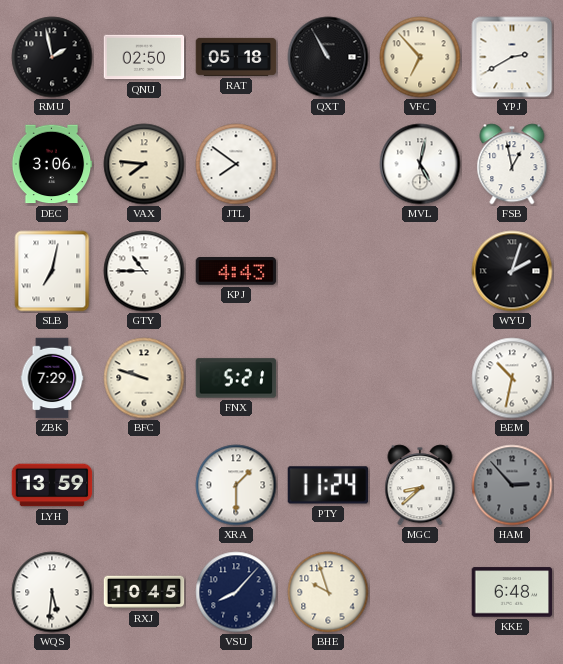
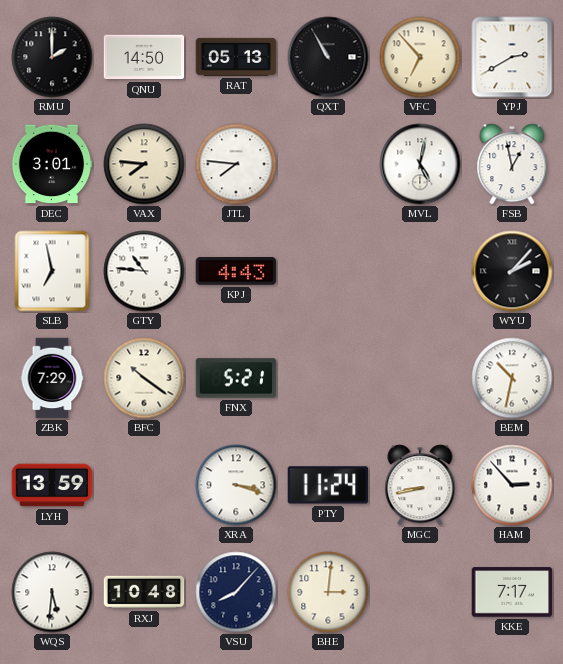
RMU: 1:58 -> 2:00 (52, 57)
QNU: 02:50 -> 14:50 (144, 57)
RAT: 05:18 -> 05:13 (236, 57)
DEC: 3:06 -> 3:01 (52, 164)
JTL: 7:51 -> 7:46 (236, 164)
SLB: 7:02 -> 6:58 (52, 271)
GTY: 10:45 -> 10:46 (144, 271)
WYU: 2:03 -> 2:07 (512, 271)
BFC: 9:48 -> 10:21 (144, 378)
XRA: 1:30 -> 3:18 (236, 485)
MGC: 8:38 -> 8:43 (420, 485)
HAM dial: grey -> white (512, 485)
RXJ: 10:45 -> 10:48 (144, 592)
BHE: 9:57 -> 3:01 (328, 592)
KKE: 6:48 -> 7:17 (512, 592)
